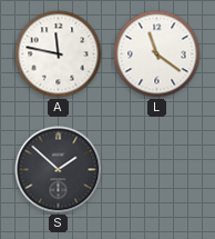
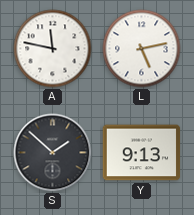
L: 11:21 -> 5:13 (142, 49)
Y: none -> 9:13 (142, 153)
